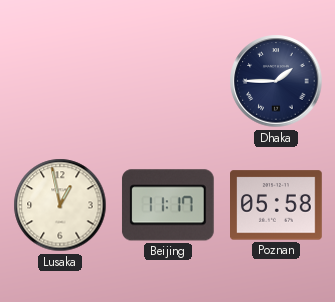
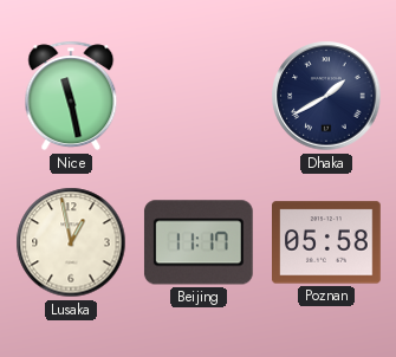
Nice: none -> 11:28 (71, 96)
Dhaka: 1:45 -> 1:40 (326, 96)
